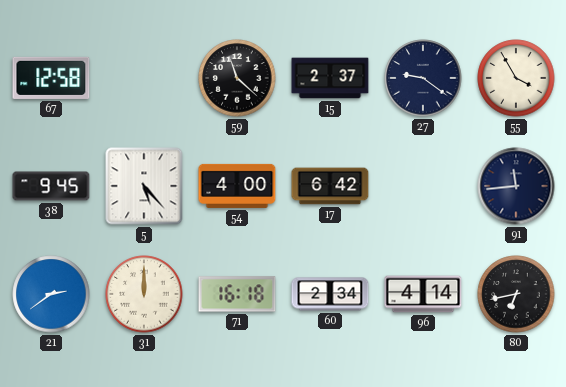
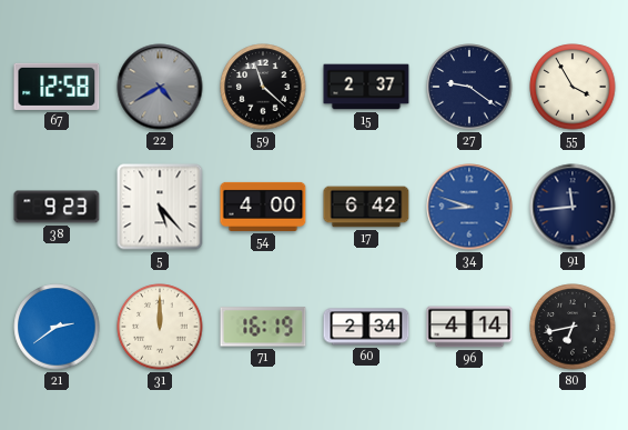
22: none -> 4:40 (160, 87)
38: 9:45 -> 9:23 (57, 207)
34: none -> 8:48 (469, 207)
71: 16:18 -> 16:19 (263, 327)
